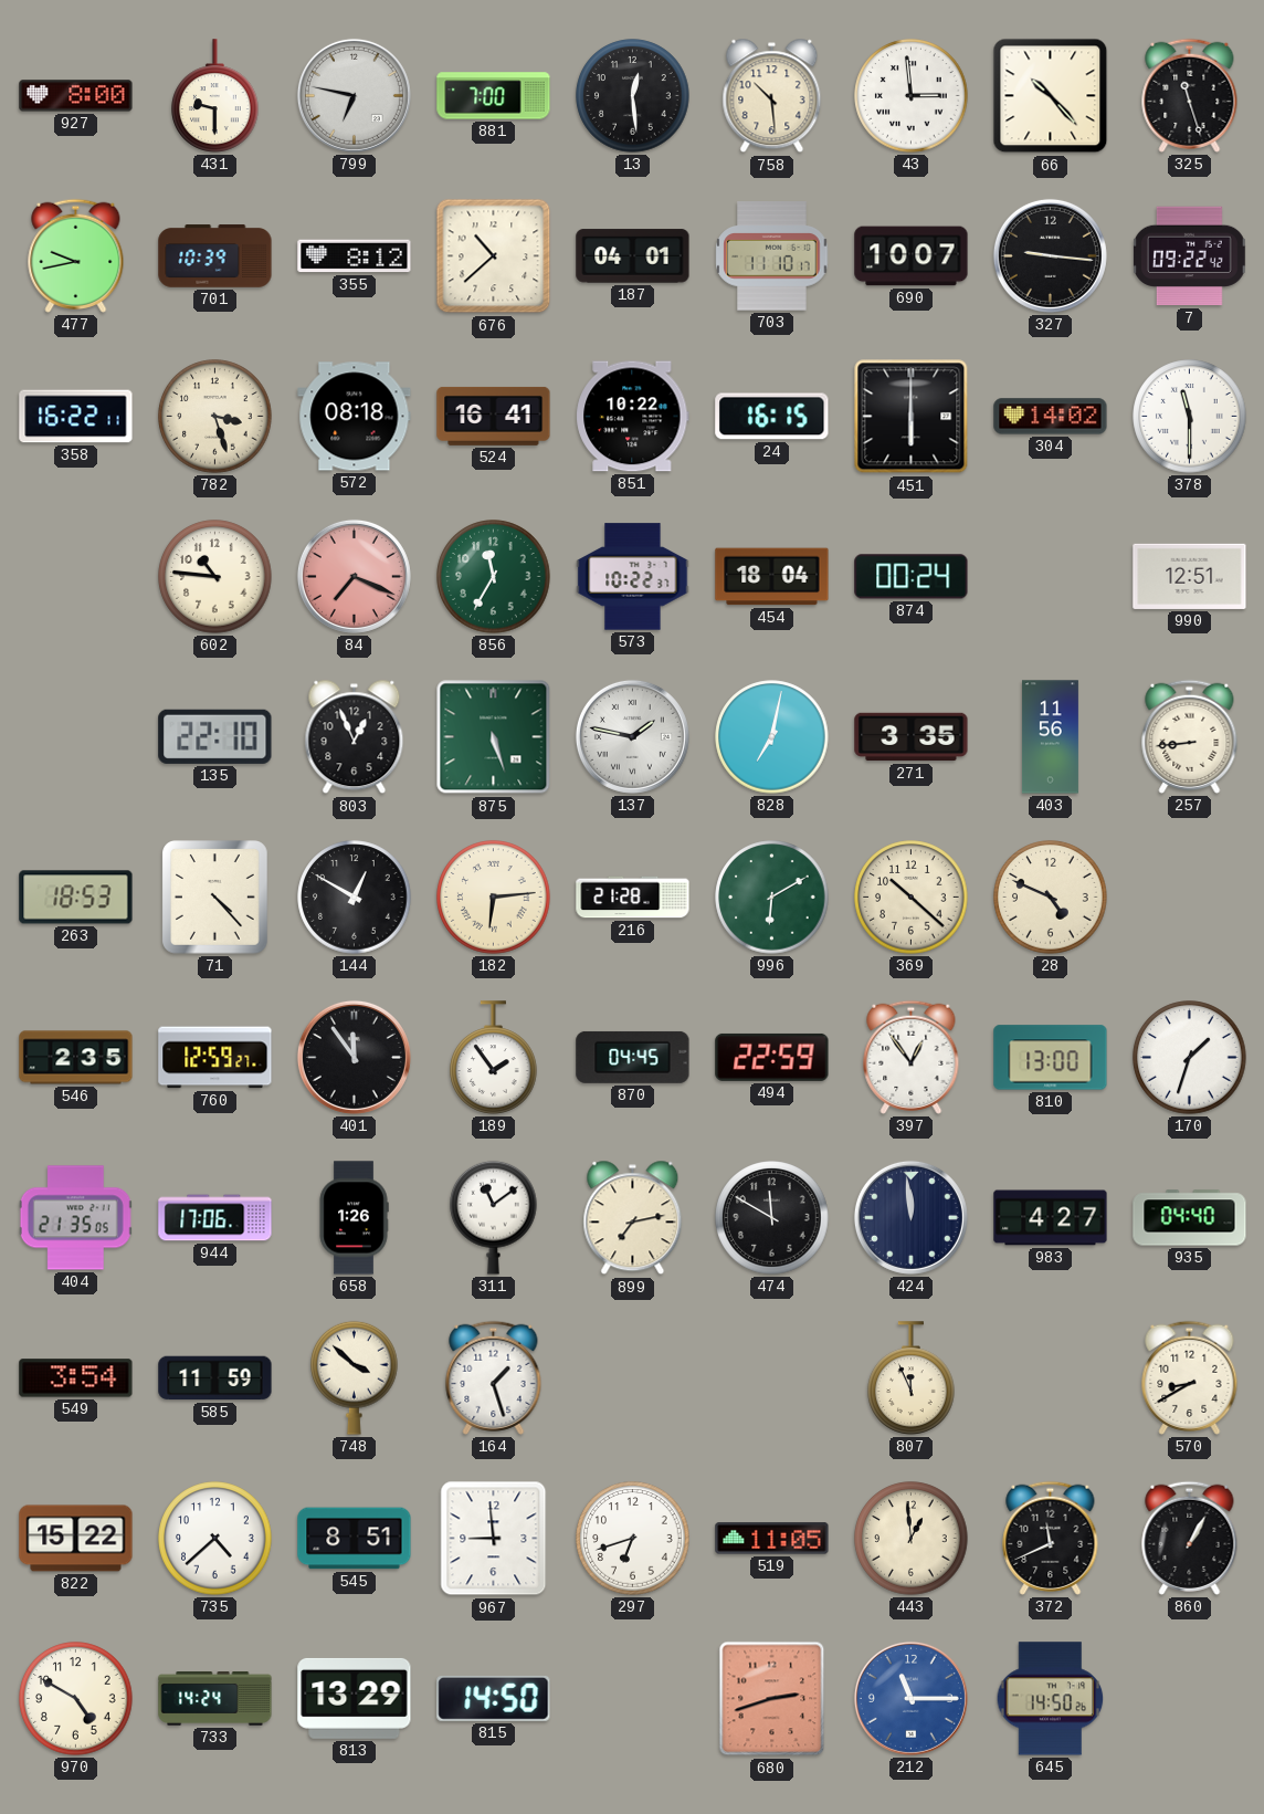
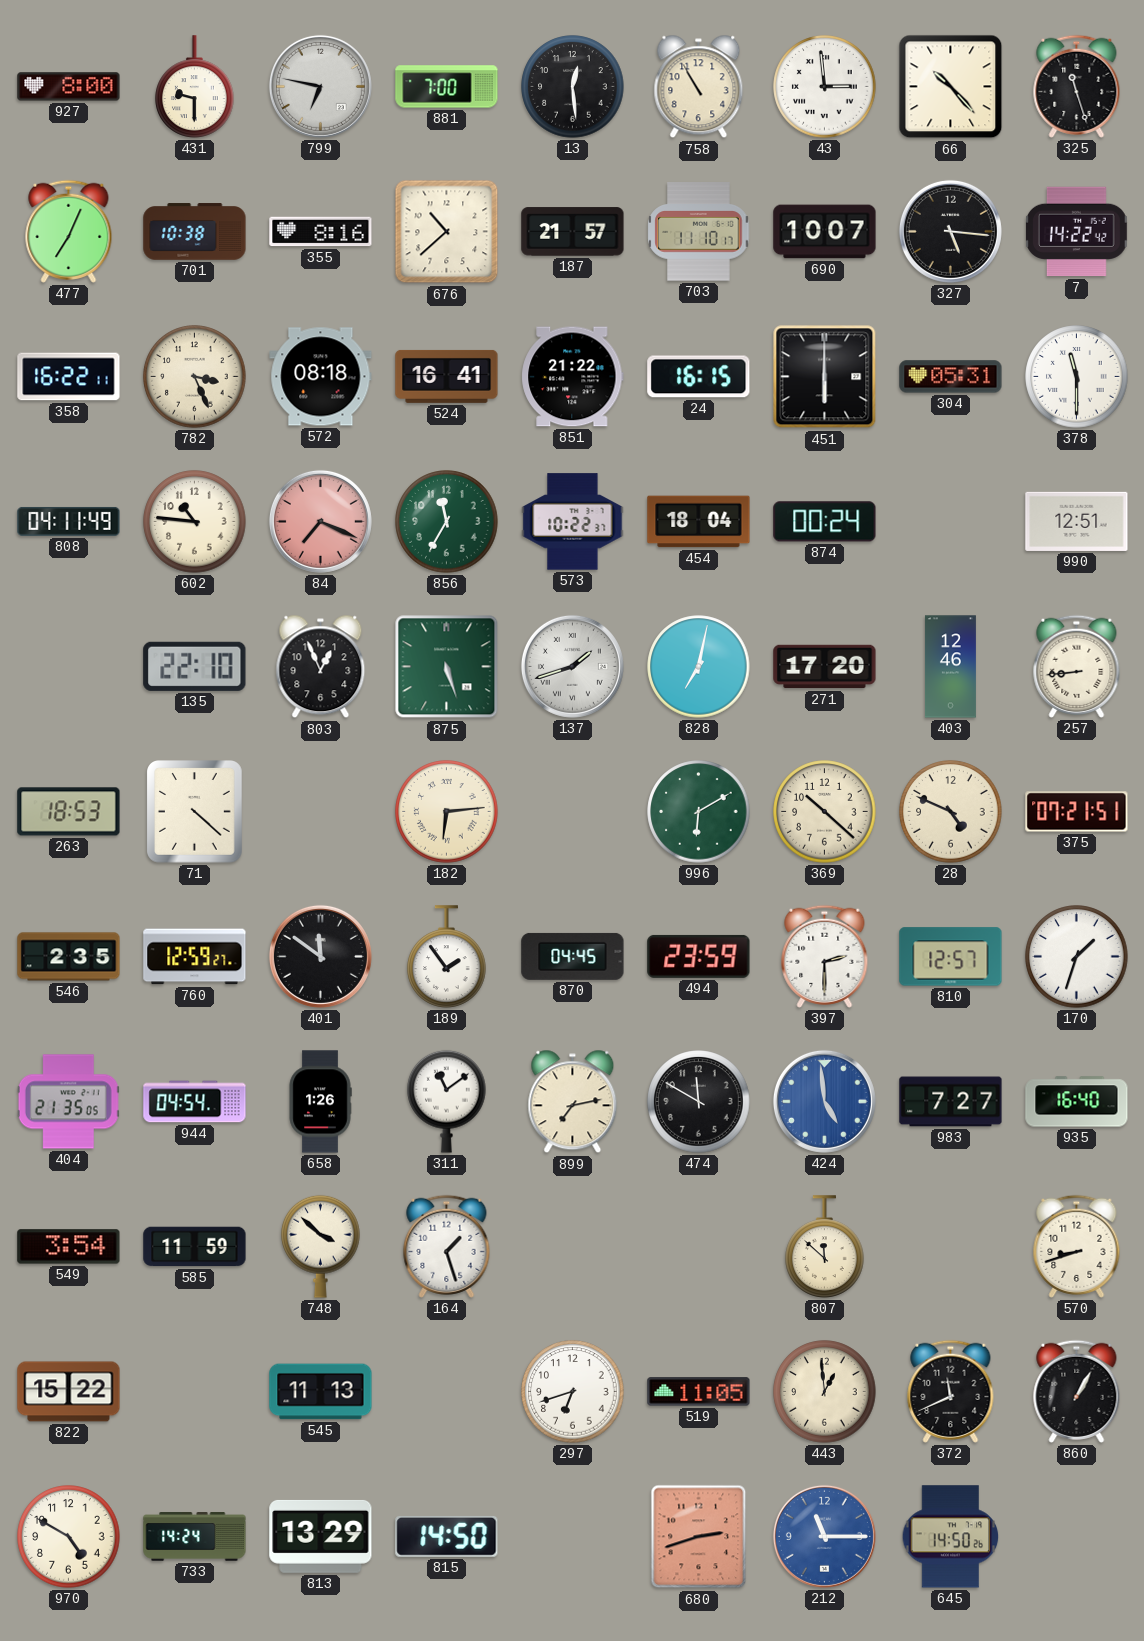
758: 10:29 -> 10:55 (699, 87)
477: 9:43 -> 7:04 (69, 231)
701: 10:39 -> 10:38 (195, 232)
355: 8:12 -> 8:16 (321, 232)
187: 04:01 -> 21:57 (573, 232)
327: 9:16 -> 5:16 (950, 231)
7: 09:22 -> 14:22 (1077, 232)
782: 3:27 -> 3:26 (195, 377)
851: 10:22 -> 21:22 (573, 377)
304: 14:02 -> 05:31 (951, 377)
808: none -> 04:11 (69, 521)
137: 1:47 -> 1:42 (572, 666)
271: 3:35 -> 17:20 (825, 667)
403: 11:56 -> 12:46 (950, 667)
71: 4:23 -> 4:22 (195, 812)
144: 12:50 -> none (355, 898)
216: 21:28 -> none (633, 898)
375: none -> 07:21 (1077, 812)
401: 11:54 -> 11:51 (320, 956)
494: 22:59 -> 23:59 (699, 956)
397: 12:54 -> 2:30 (825, 956)
810: 13:00 -> 12:57 (951, 957)
944: 17:06 -> 04:54 (195, 1102)
424: 11:59 -> 4:59 (824, 1101)
424 dial: navy -> blue (824, 1101)
983: 4:27 -> 7:27 (951, 1102)
935: 04:40 -> 16:40 (1077, 1102)
807: 11:56 -> 11:52 (825, 1247)
570: 8:40 -> 8:42 (1077, 1246)
735: 4:38 -> none (215, 1539)
545: 8:51 -> 11:13 (321, 1392)
967: 8:59 -> none (494, 1539)
